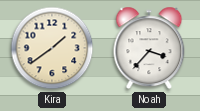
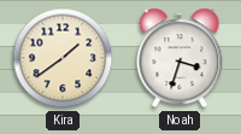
Noah: 3:37 -> 3:33 (180, 58)
